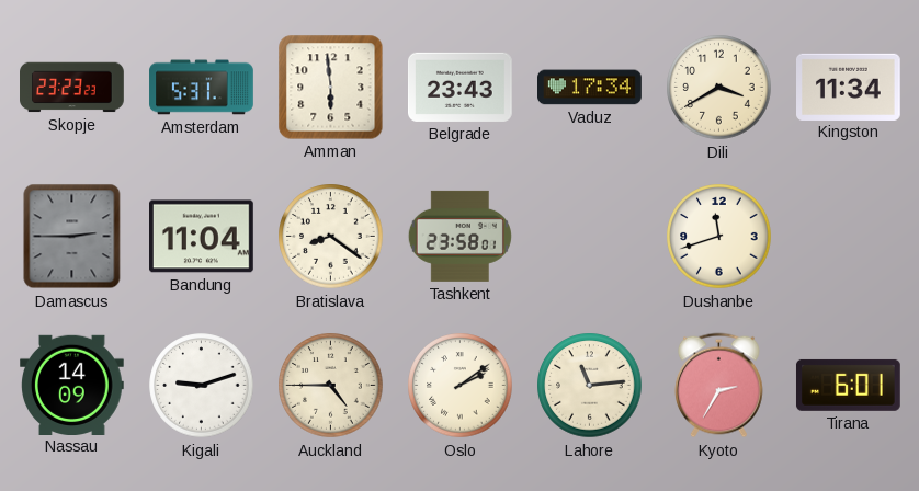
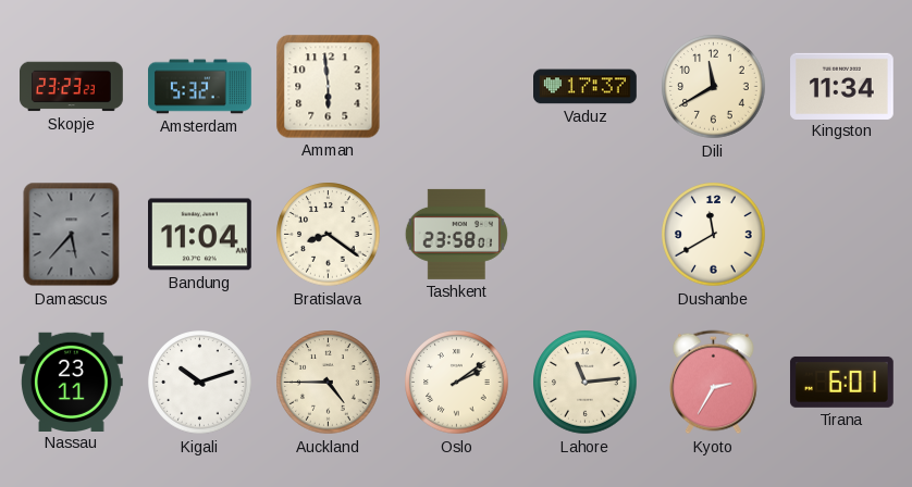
Amsterdam: 5:31 -> 5:32 (200, 87)
Belgrade: 23:43 -> none (461, 87)
Vaduz: 17:34 -> 17:37 (586, 87)
Dili: 3:40 -> 11:40 (714, 87)
Damascus: 2:45 -> 5:37 (72, 235)
Dushanbe: 11:42 -> 11:40 (714, 235)
Nassau: 14:09 -> 23:11 (72, 382)
Kigali: 9:12 -> 10:12 (200, 383)
